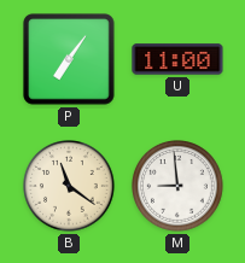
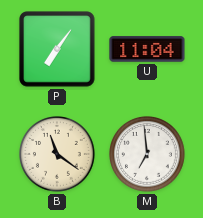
U: 11:00 -> 11:04 (147, 49)
M: 8:59 -> 6:59 (148, 155)
